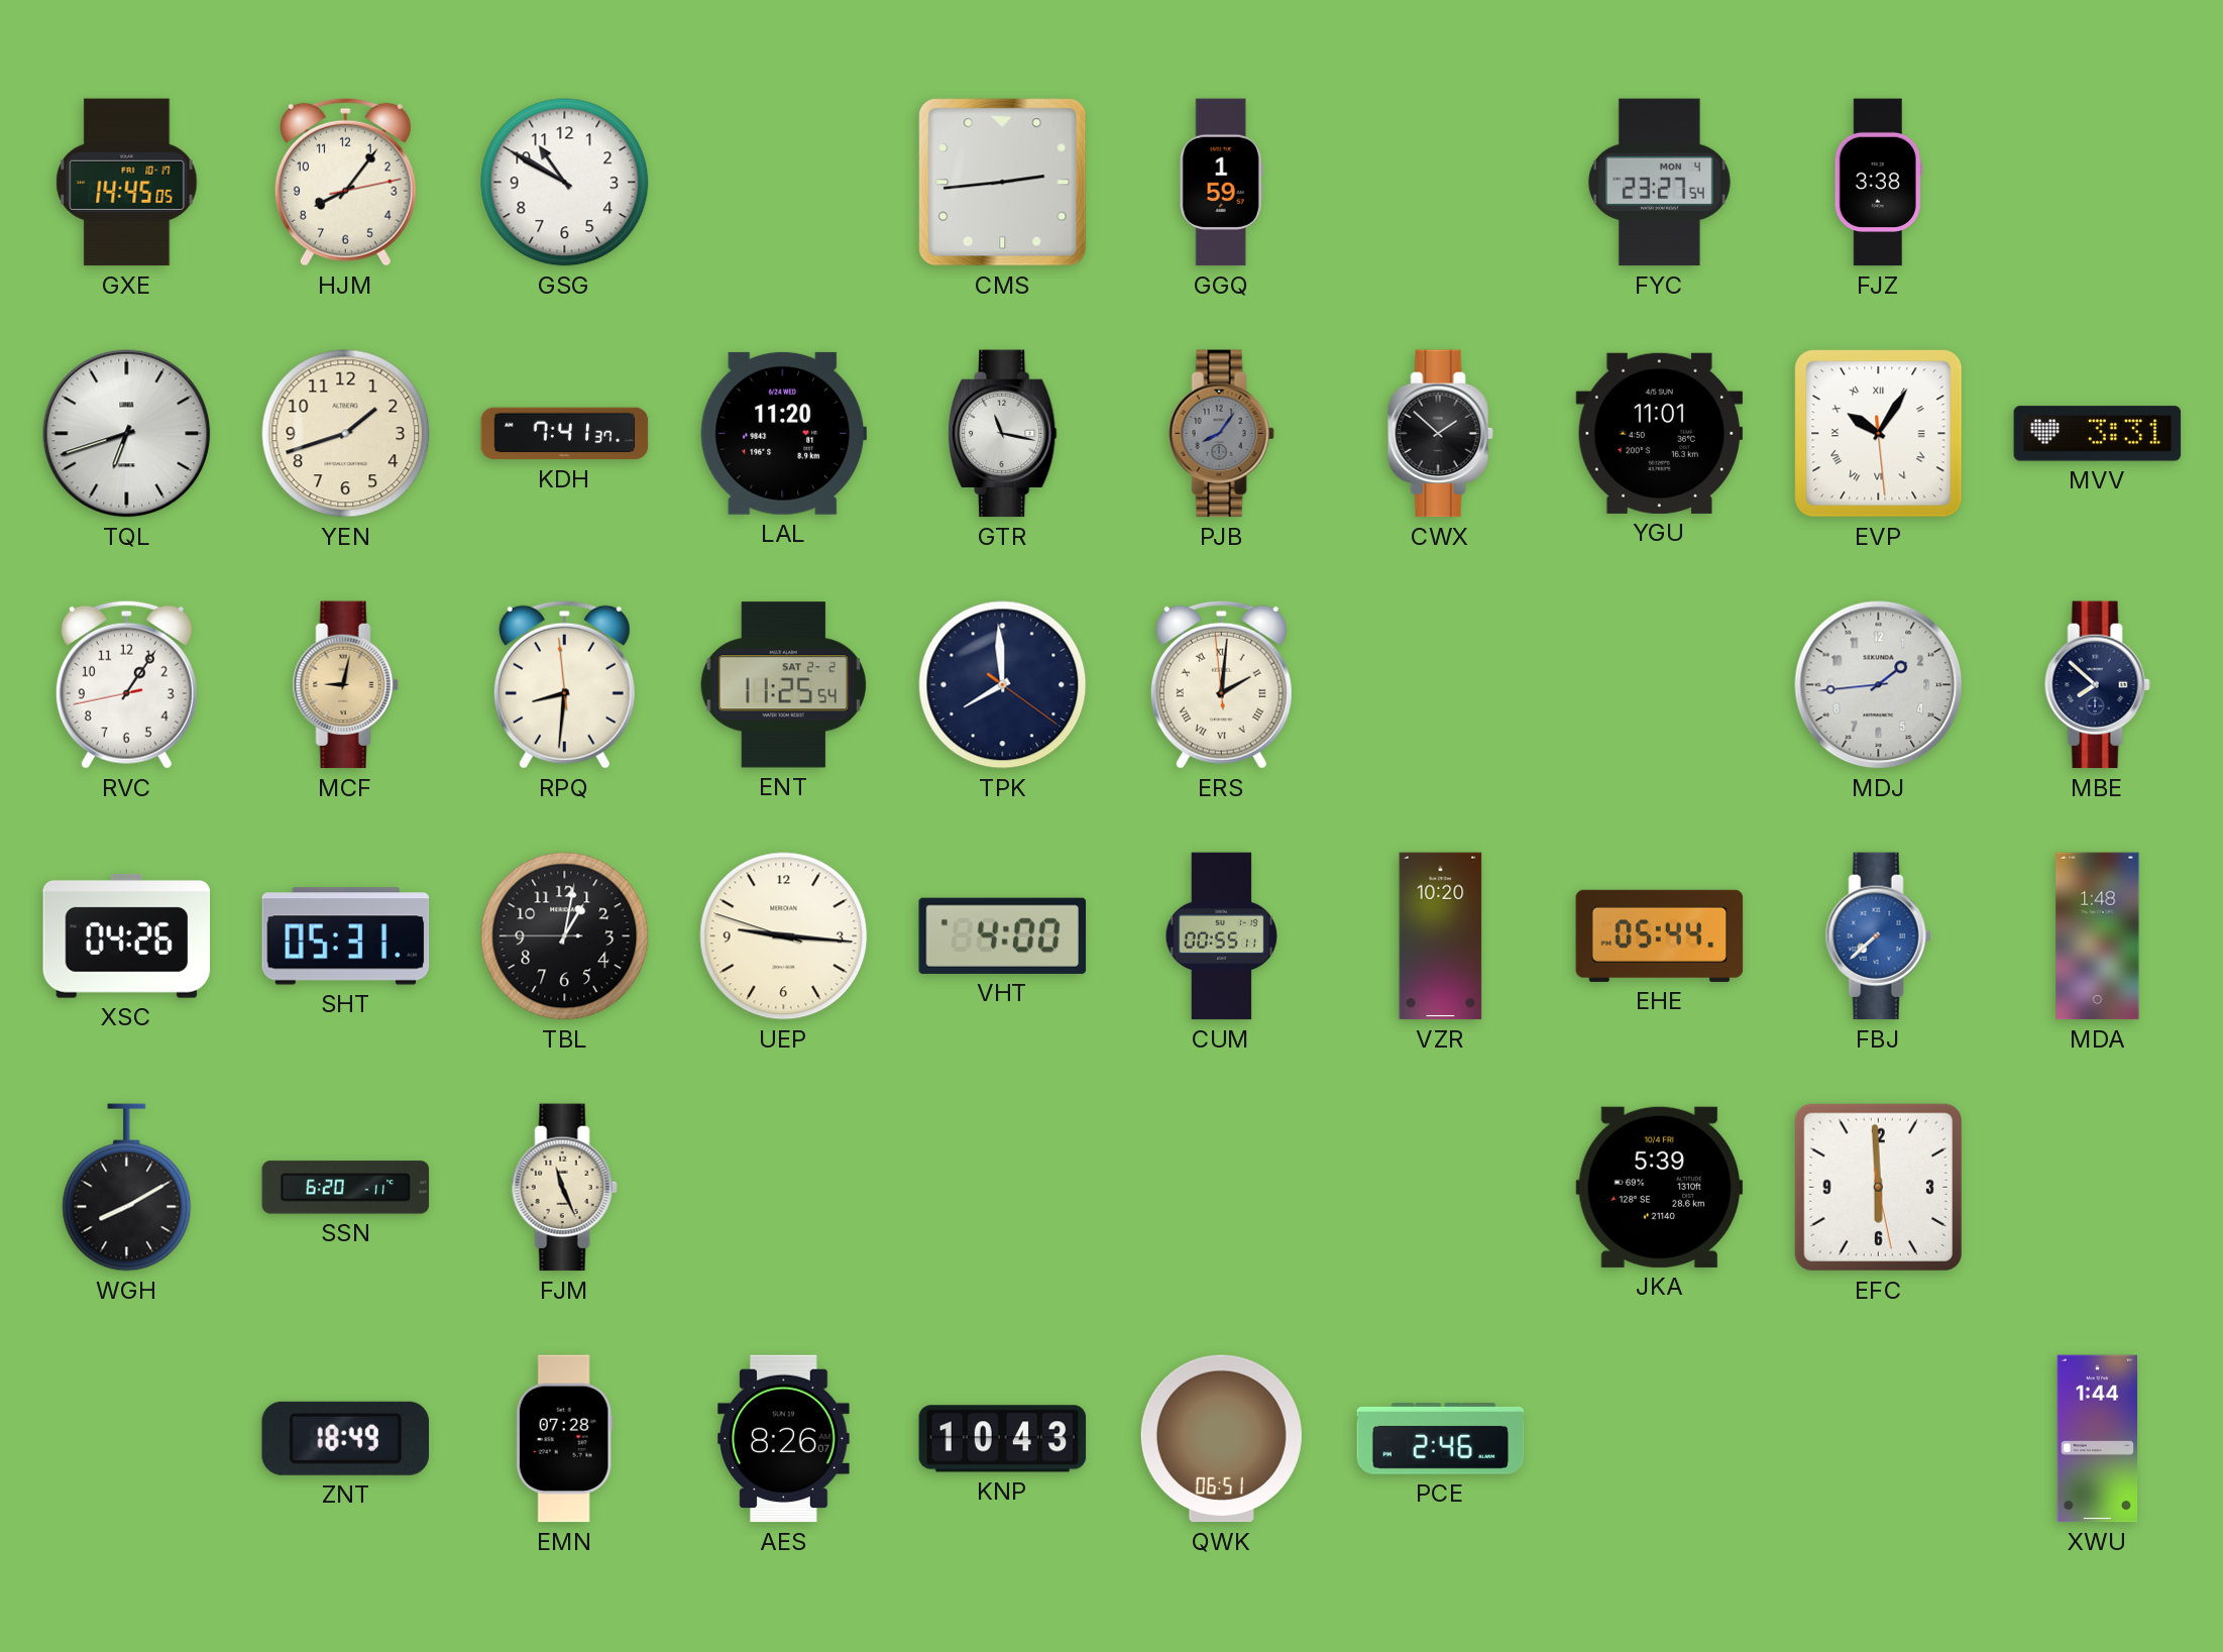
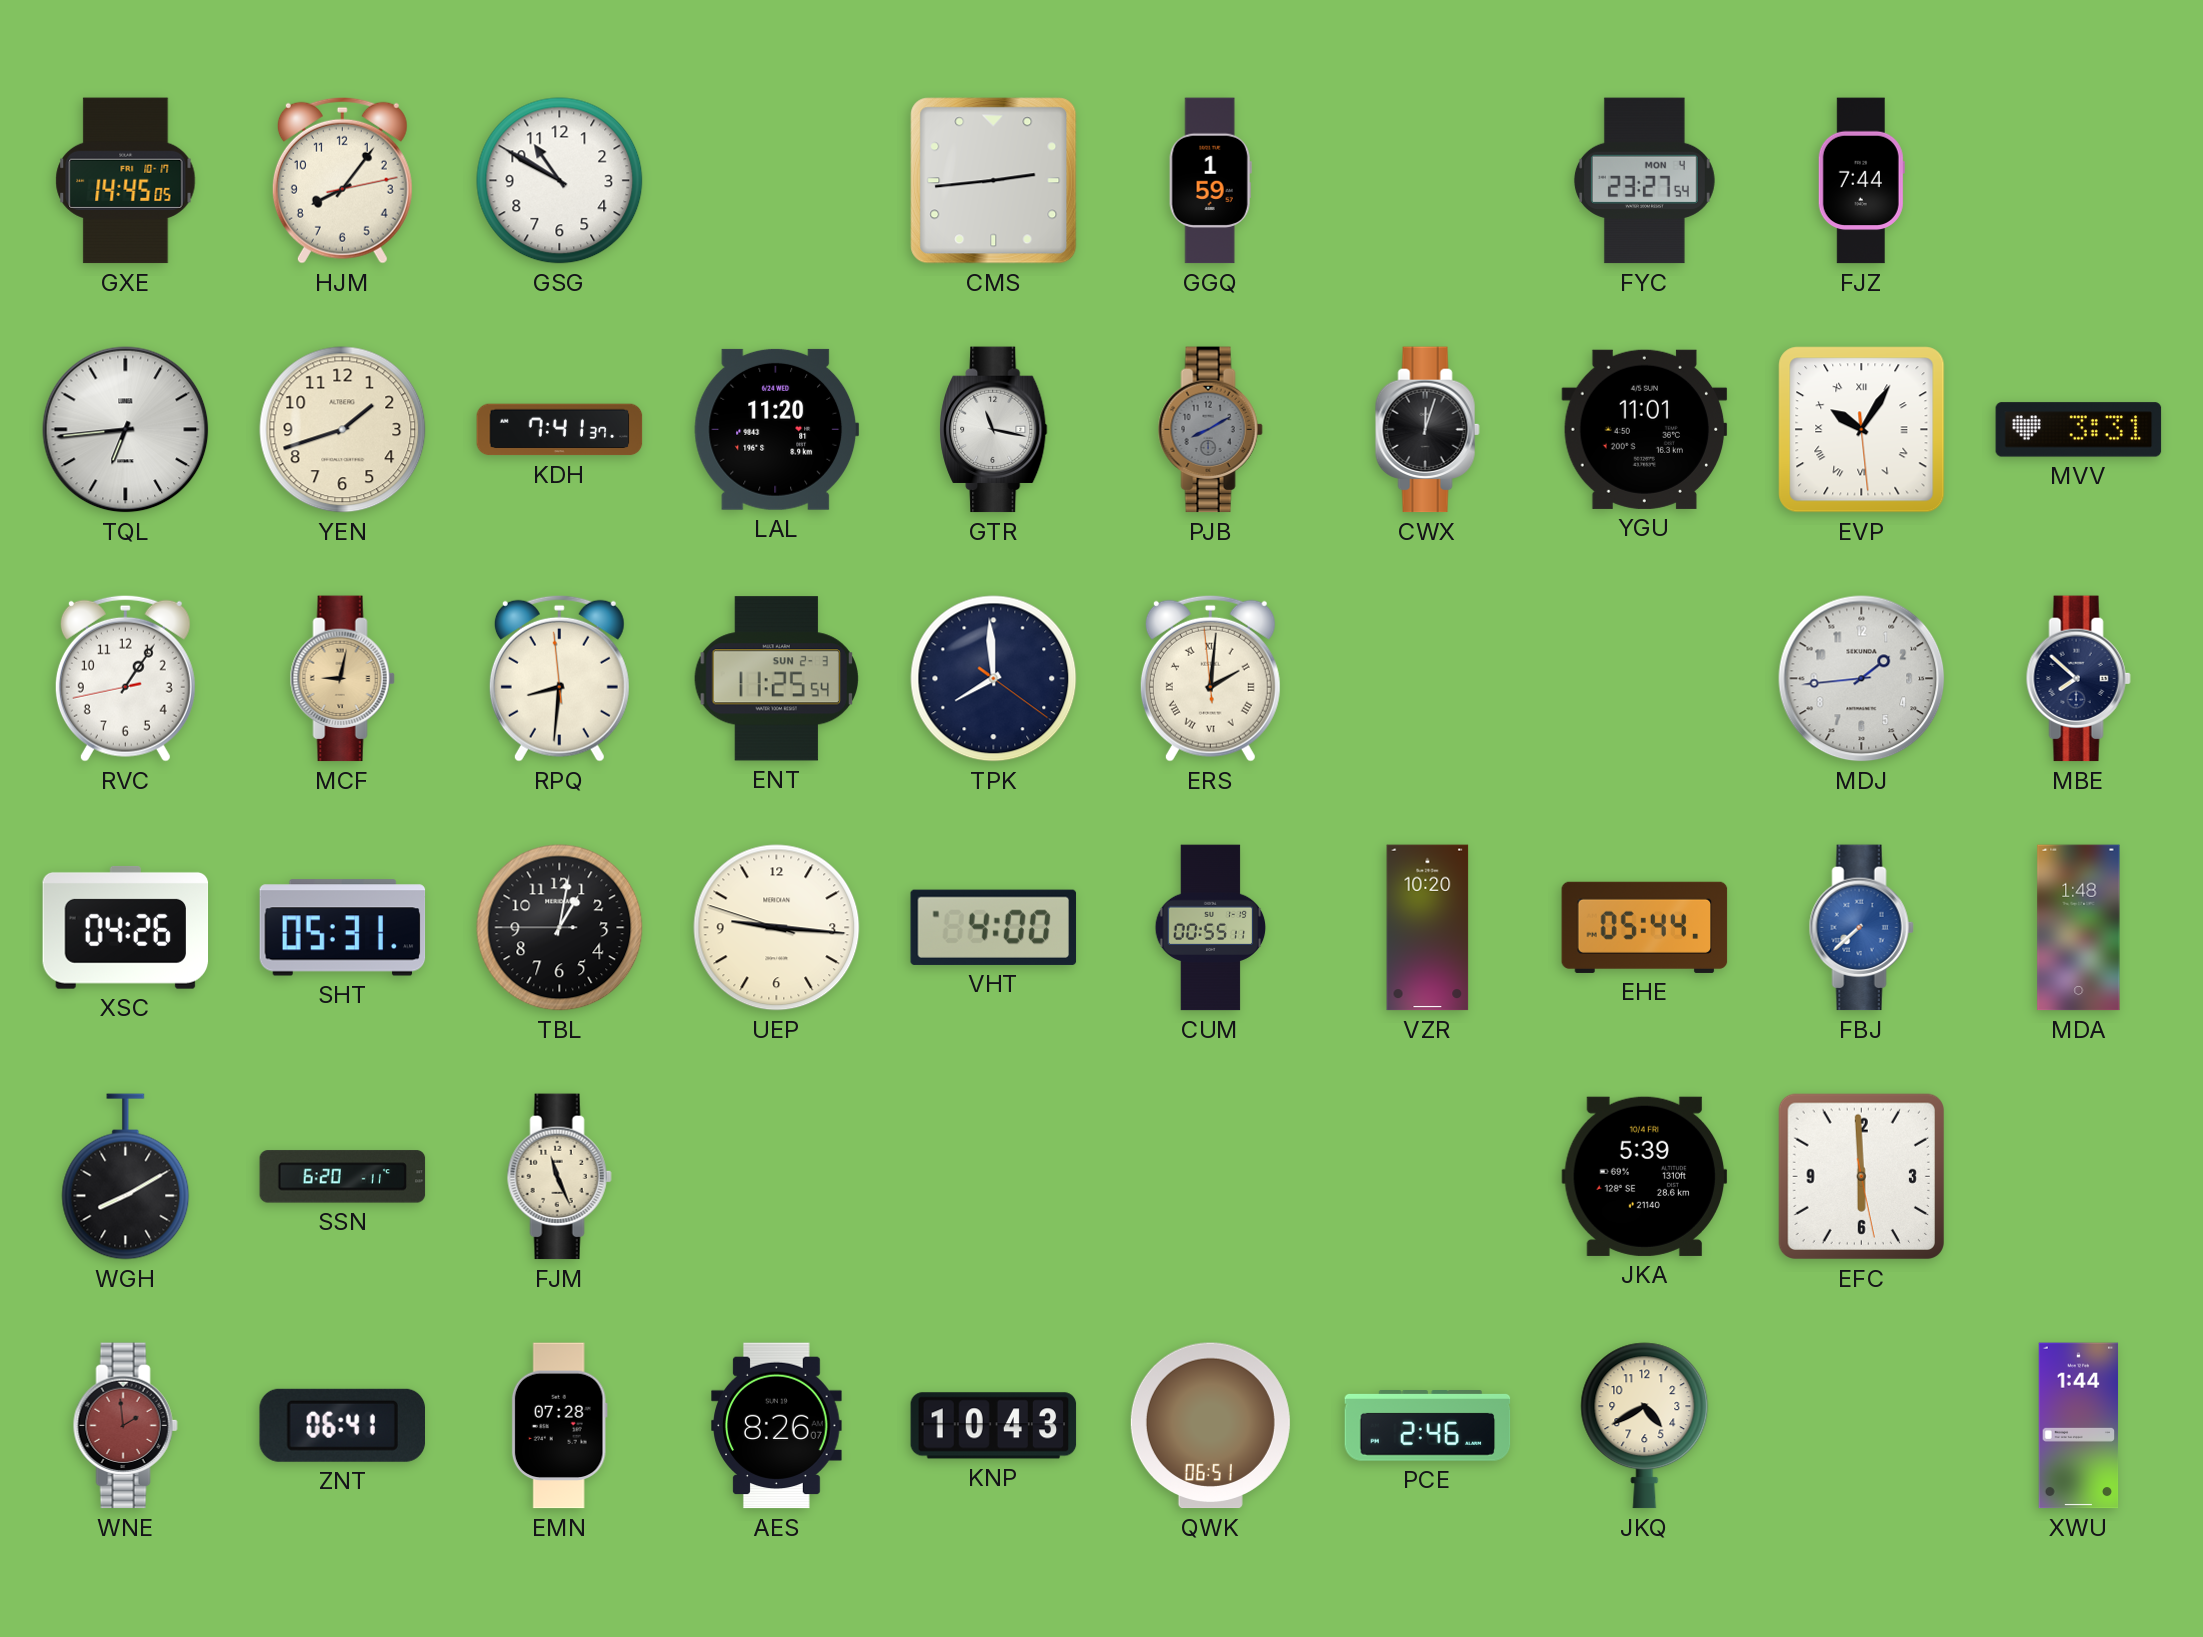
FJZ: 3:38 -> 7:44 (1861, 181)
TQL: 6:42 -> 6:44 (126, 430)
PJB: 8:06 -> 8:10 (1210, 430)
CWX: 1:52 -> 12:03 (1427, 430)
ENT date: SAT 2-2 -> SUN 2-3 (777, 679)
WNE: none -> 1:59 (125, 1426)
ZNT: 18:49 -> 06:41 (342, 1425)
JKQ: none -> 4:40 (1645, 1426)
